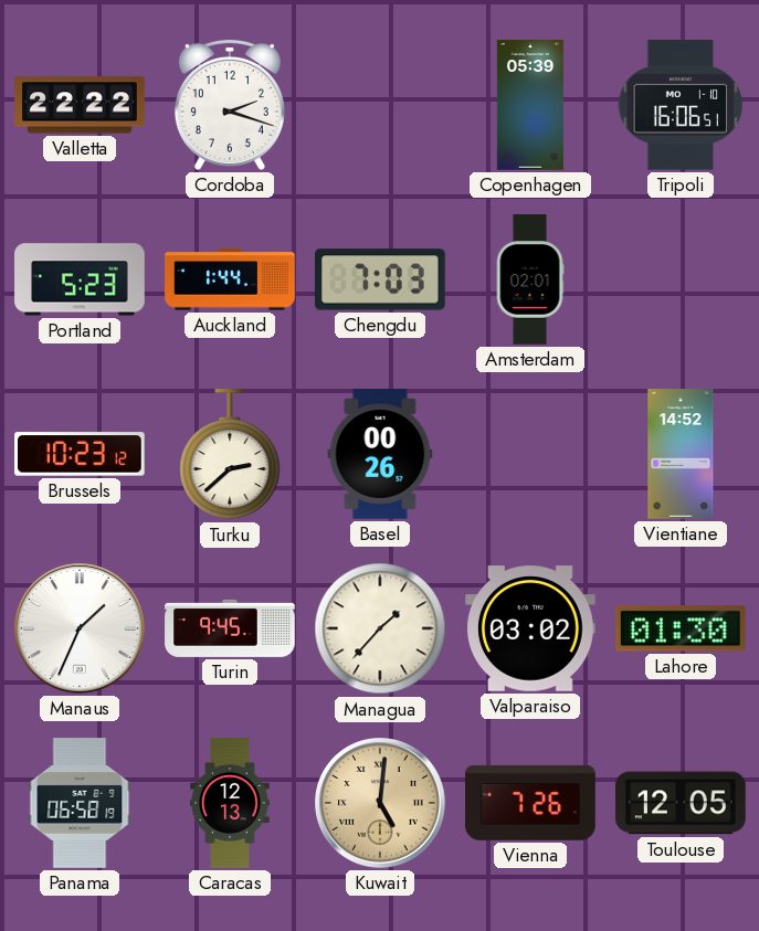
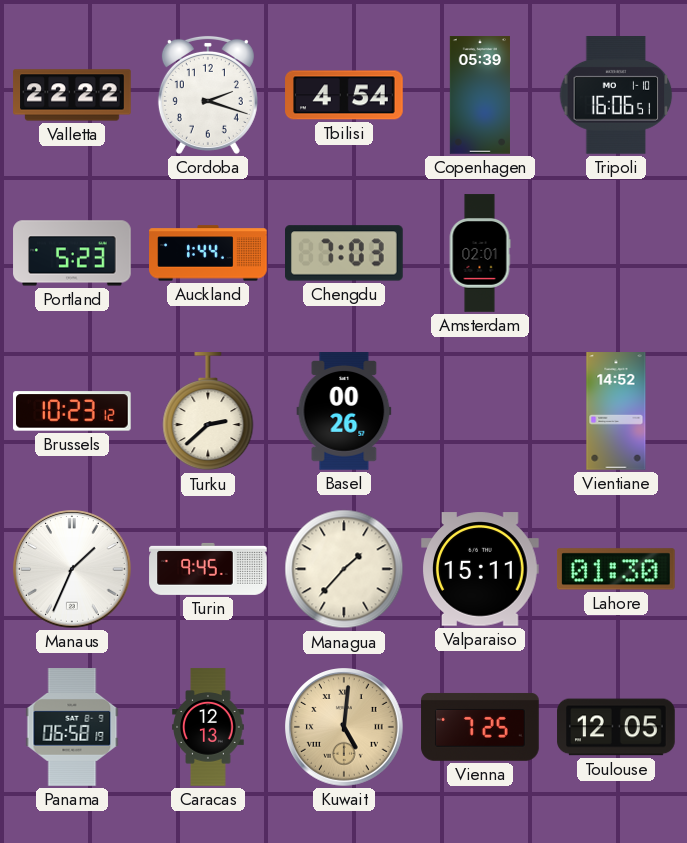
Tbilisi: none -> 4:54 (344, 95)
Valparaiso: 03:02 -> 15:11 (480, 569)
Vienna: 7:26 -> 7:25 (480, 727)
